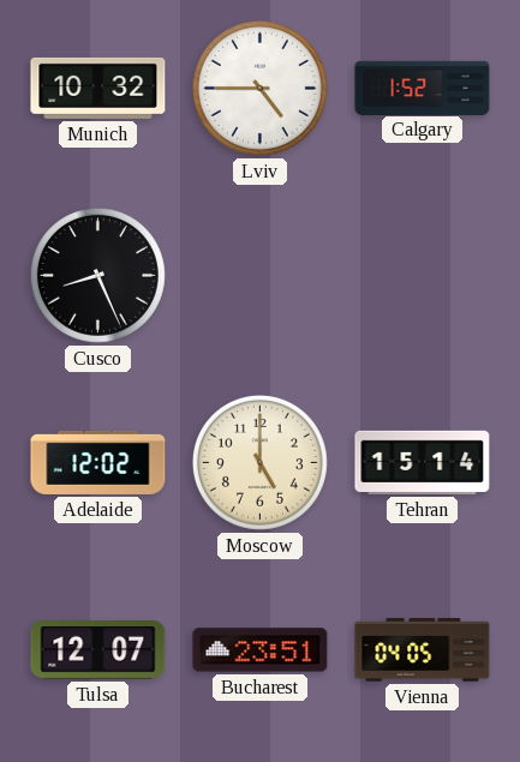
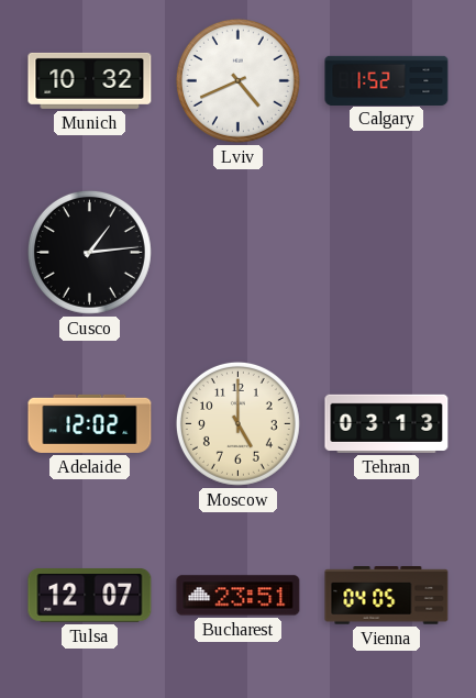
Lviv: 4:45 -> 4:41 (237, 80)
Cusco: 8:26 -> 1:14 (89, 252)
Tehran: 15:14 -> 03:13 (387, 423)
